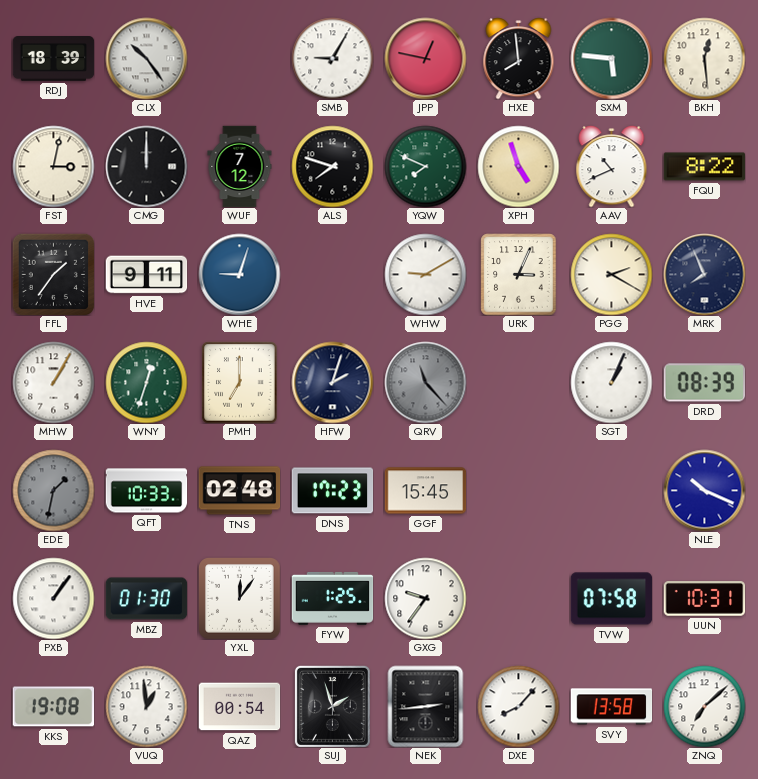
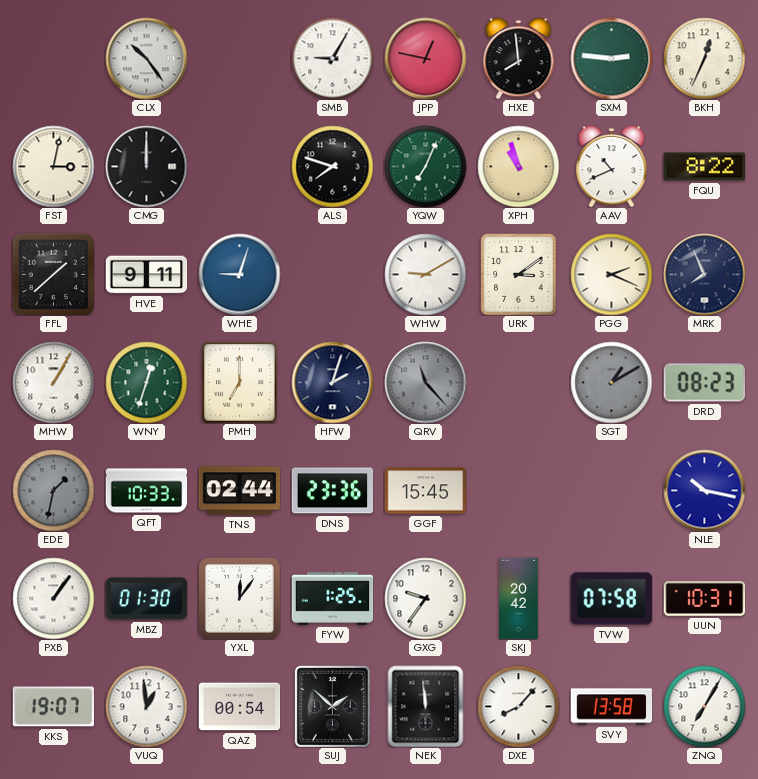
RDJ: 18:39 -> none (53, 59)
SXM: 5:46 -> 2:46 (611, 58)
BKH: 12:29 -> 12:34 (704, 58)
WUF: 7:12 -> none (240, 166)
YQW: 7:49 -> 7:04 (425, 166)
XPH: 4:57 -> 10:57 (518, 166)
FFL: 1:36 -> 1:38 (53, 274)
URK: 3:04 -> 3:09 (519, 274)
PGG: 2:20 -> 2:19 (611, 274)
SGT: 1:04 -> 1:10 (611, 382)
SGT dial: white -> grey (611, 382)
DRD: 08:39 -> 08:23 (704, 383)
TNS: 02:48 -> 02:44 (239, 491)
DNS: 17:23 -> 23:36 (332, 491)
NLE: 10:19 -> 10:17 (704, 490)
SKJ: none -> 20:42 (519, 598)
KKS: 19:08 -> 19:07 (53, 707)
SUJ: 1:57 -> 1:52 (332, 706)
NEK: 2:44 -> 11:59 (426, 706)
ZNQ: 7:08 -> 7:05 (704, 706)
